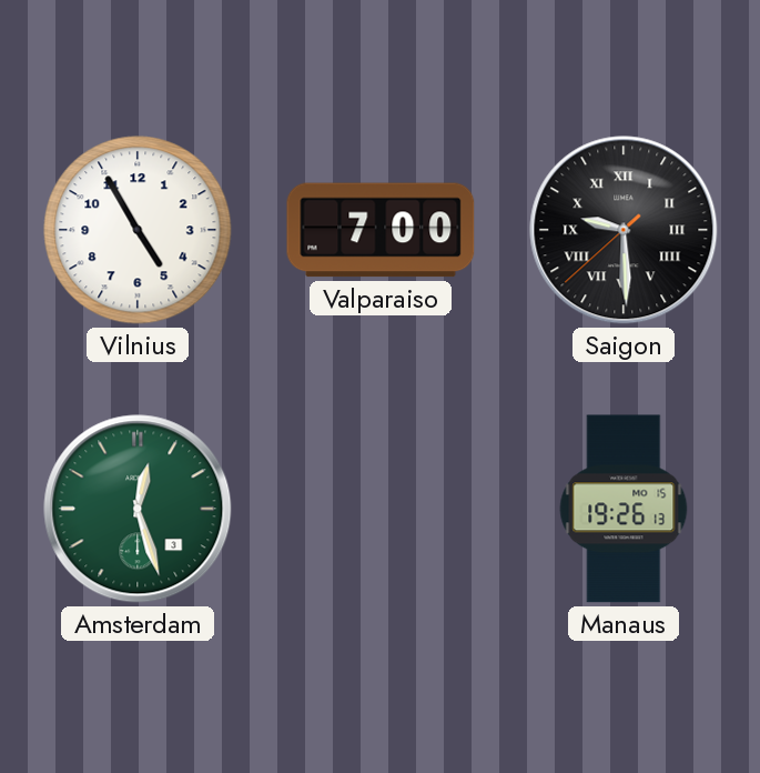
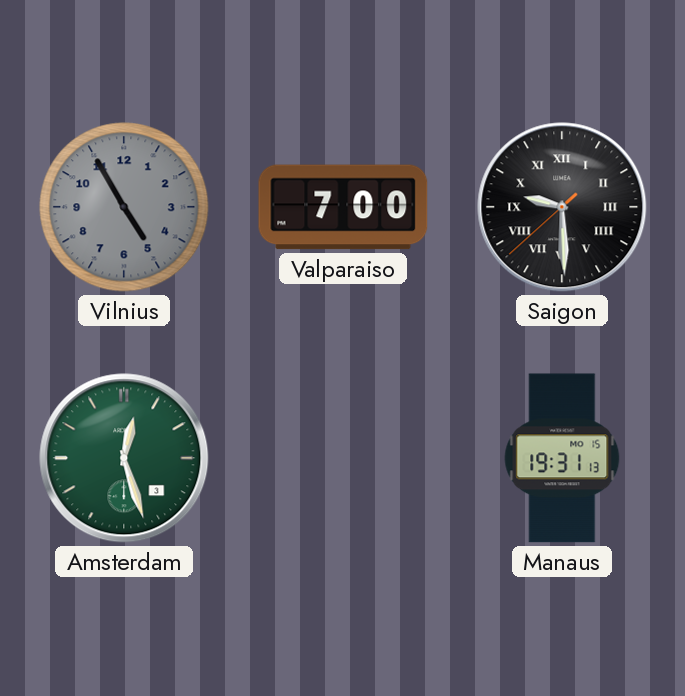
Vilnius dial: white -> grey (124, 207)
Manaus: 19:26 -> 19:31 (562, 458)
